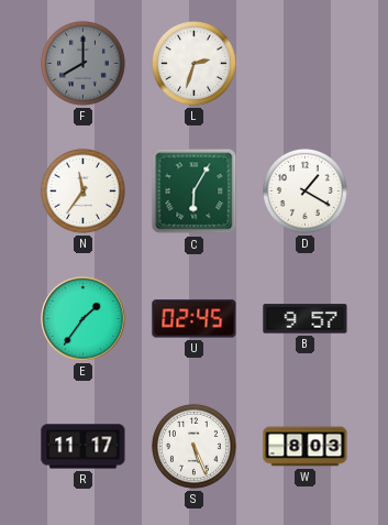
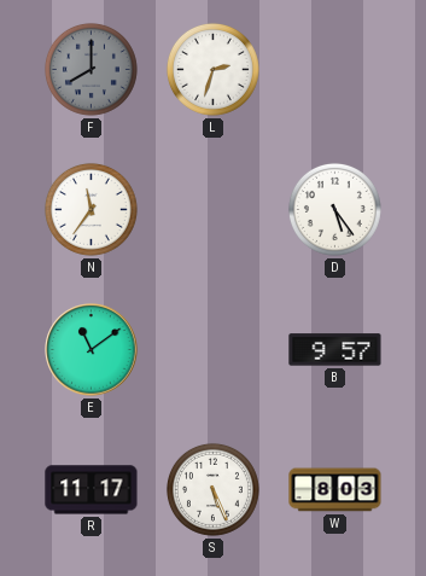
C: 6:05 -> none (195, 192)
D: 1:20 -> 5:24 (334, 209)
E: 1:36 -> 11:09 (92, 350)
U: 02:45 -> none (195, 319)
